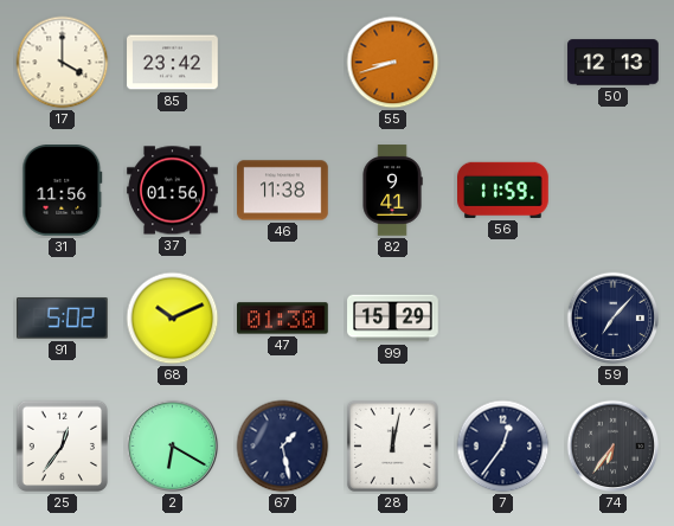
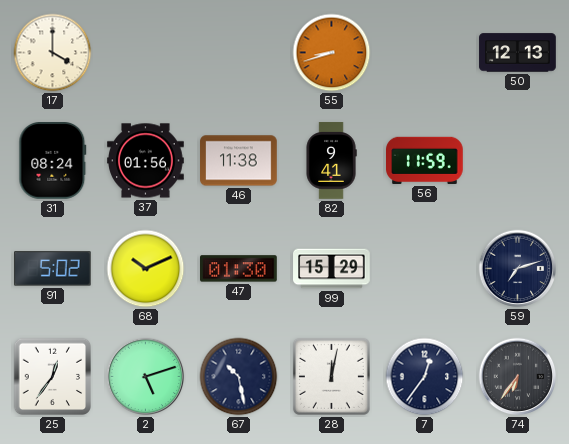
85: 23:42 -> none (173, 63)
31: 11:56 -> 08:24 (53, 161)
59: 7:07 -> 7:12 (518, 269)
2: 6:20 -> 5:12 (146, 377)
67: 1:28 -> 10:28 (239, 377)
